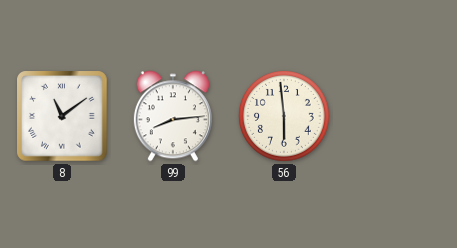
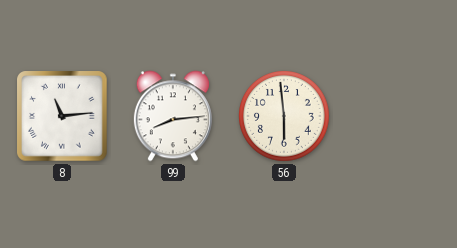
8: 11:09 -> 11:14 (62, 116)
